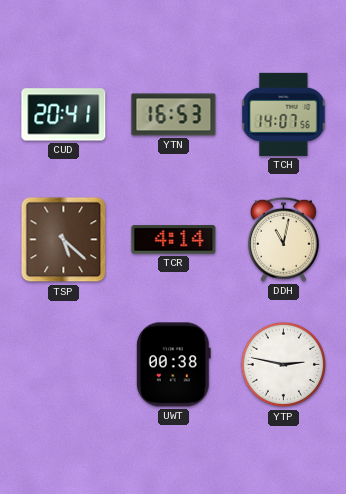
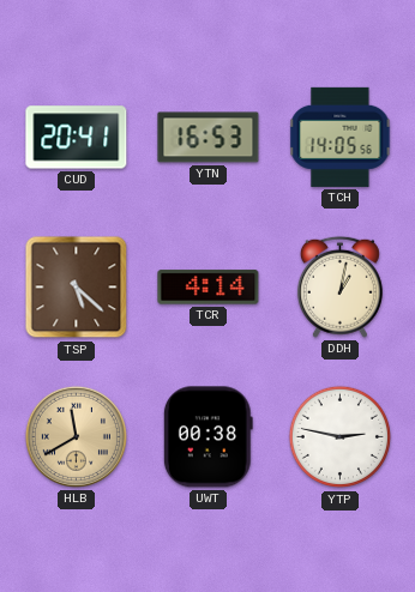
TCH: 14:07 -> 14:05 (341, 137)
DDH: 11:02 -> 1:02 (339, 286)
HLB: none -> 11:40 (76, 436)
